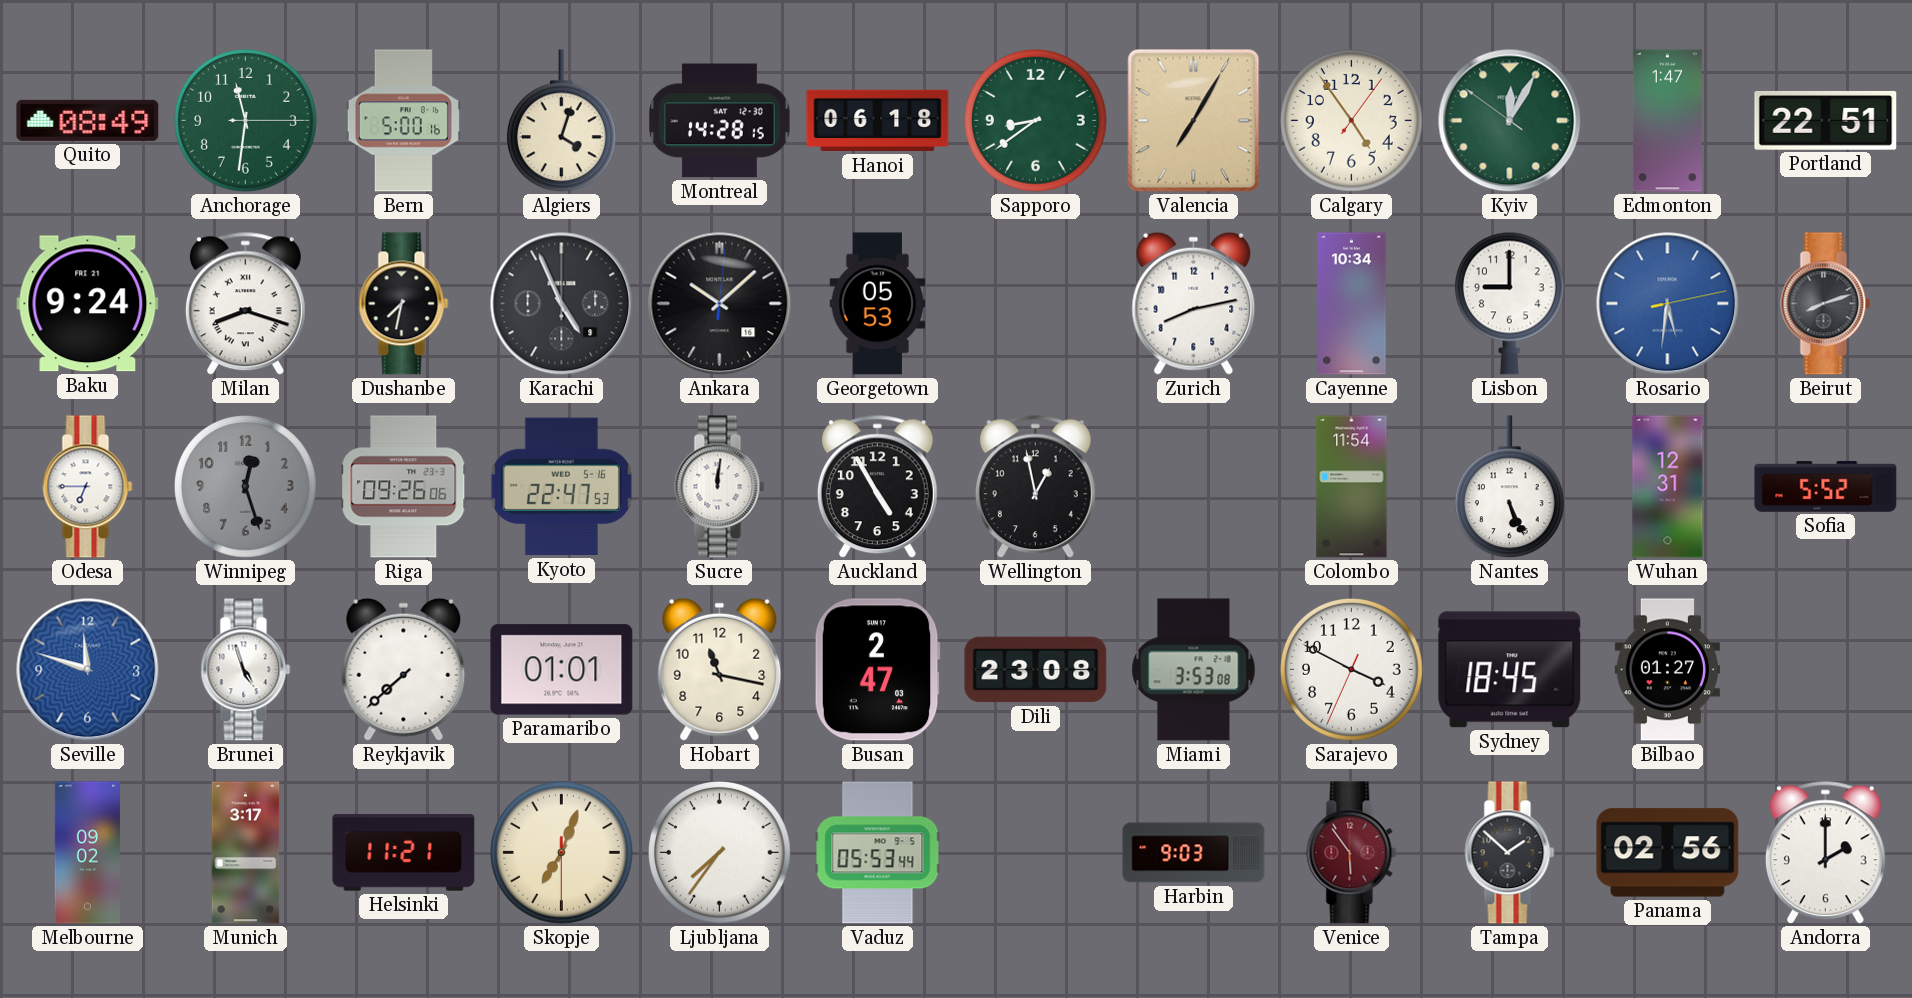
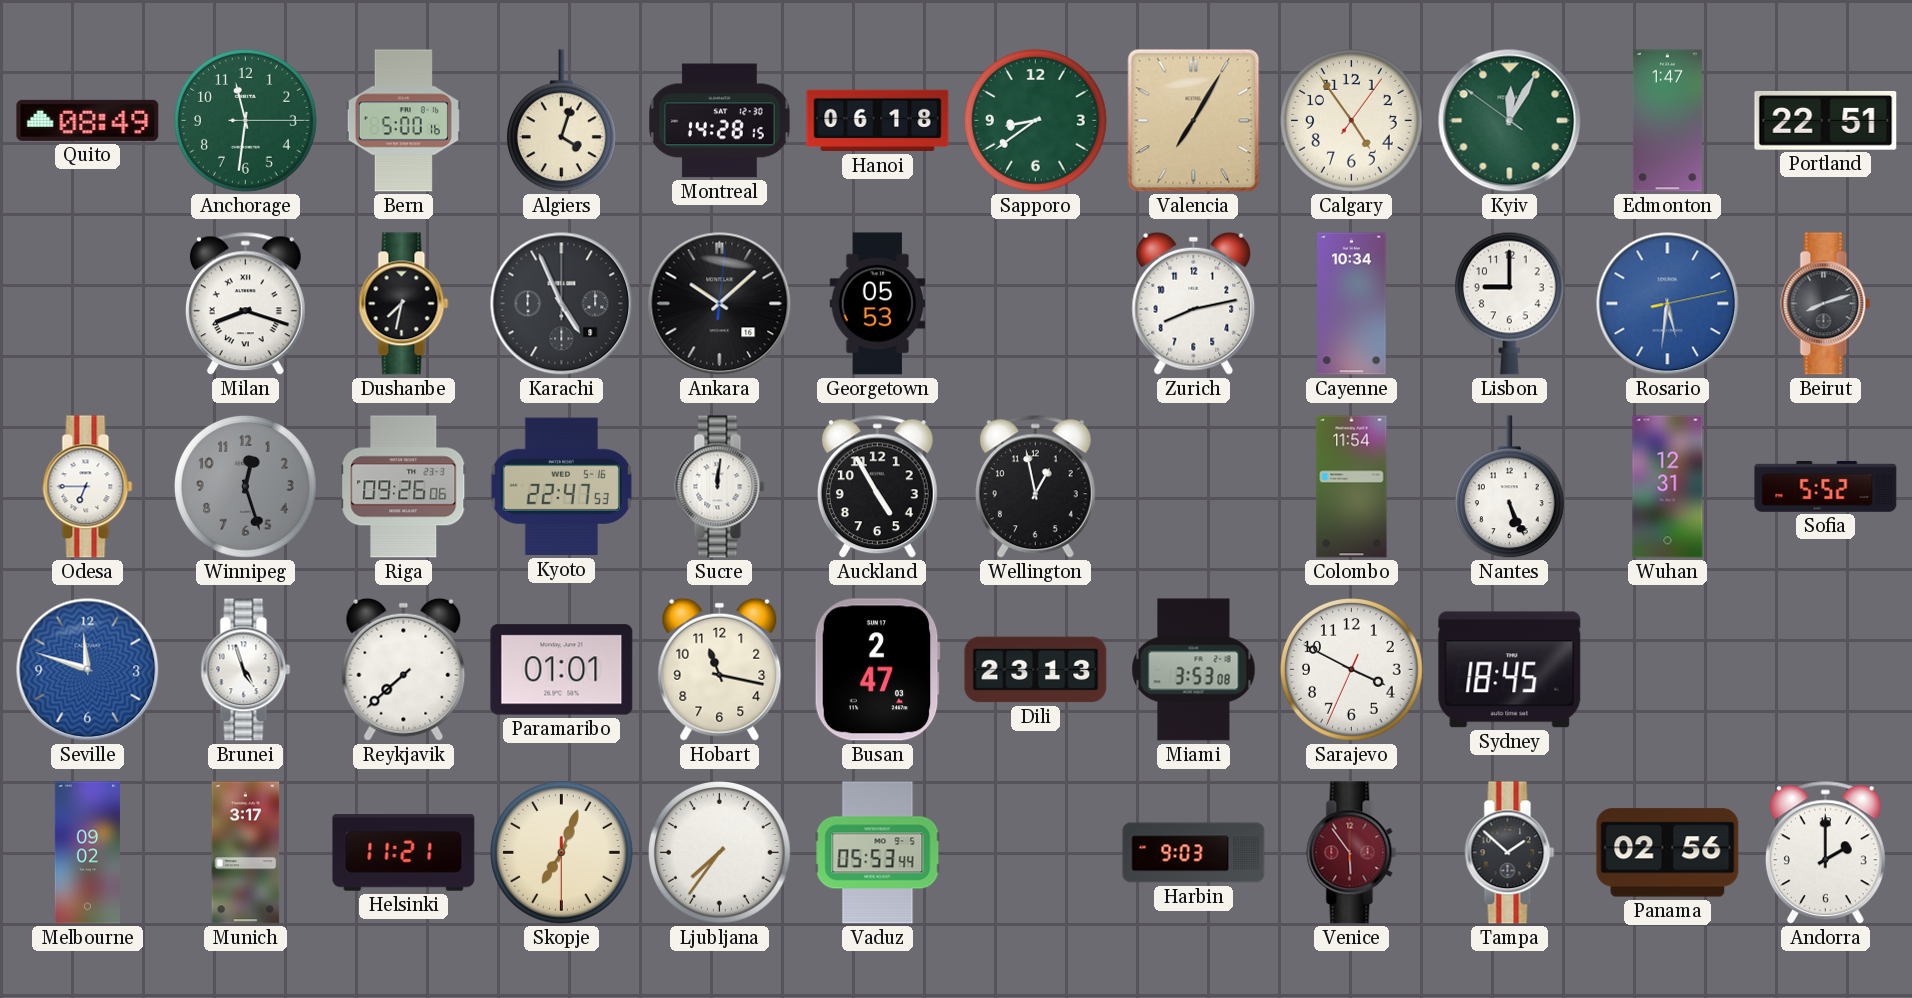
Baku: 9:24 -> none (88, 304)
Dili: 23:08 -> 23:13 (1036, 670)
Bilbao: 01:27 -> none (1667, 670)
